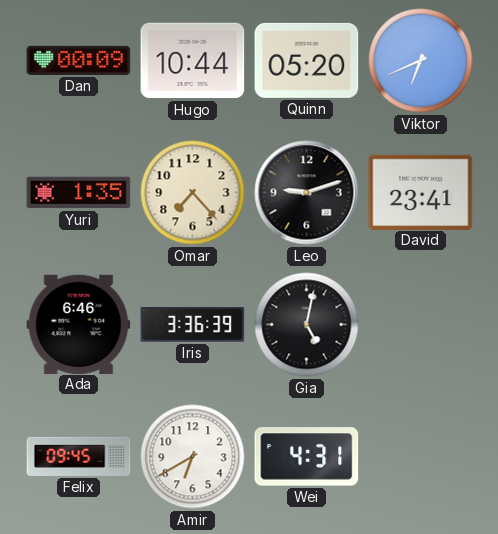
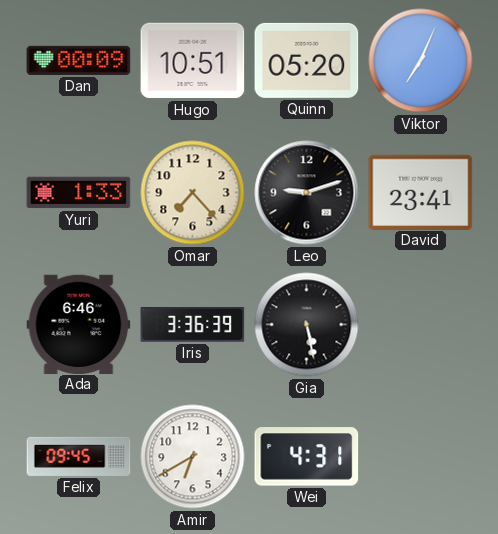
Hugo: 10:44 -> 10:51 (193, 61)
Viktor: 6:41 -> 7:04 (421, 61)
Yuri: 1:35 -> 1:33 (79, 193)
Gia: 5:02 -> 5:28 (307, 325)
